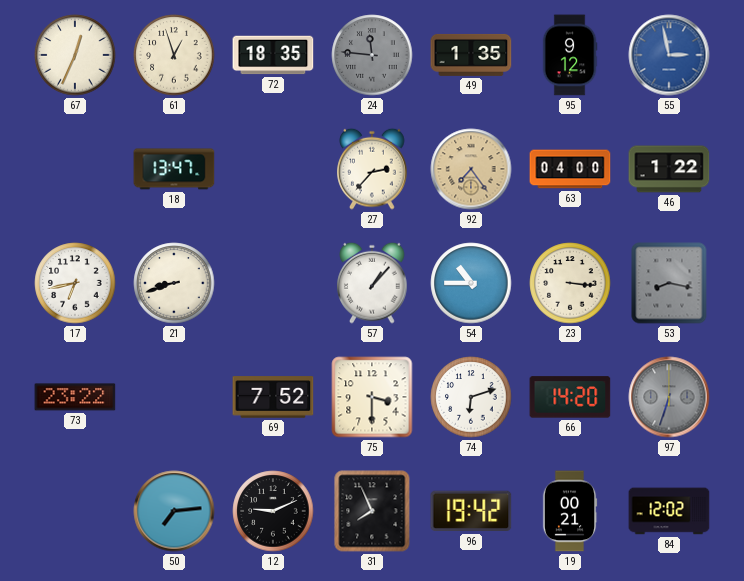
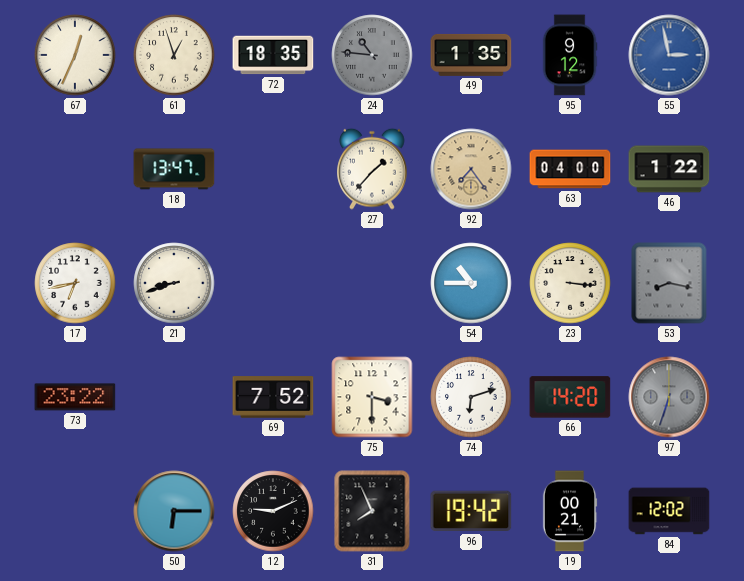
24: 11:46 -> 10:46 (372, 55)
27: 2:37 -> 1:37 (372, 169)
57: 1:07 -> none (372, 283)
50: 7:14 -> 6:15 (174, 511)
